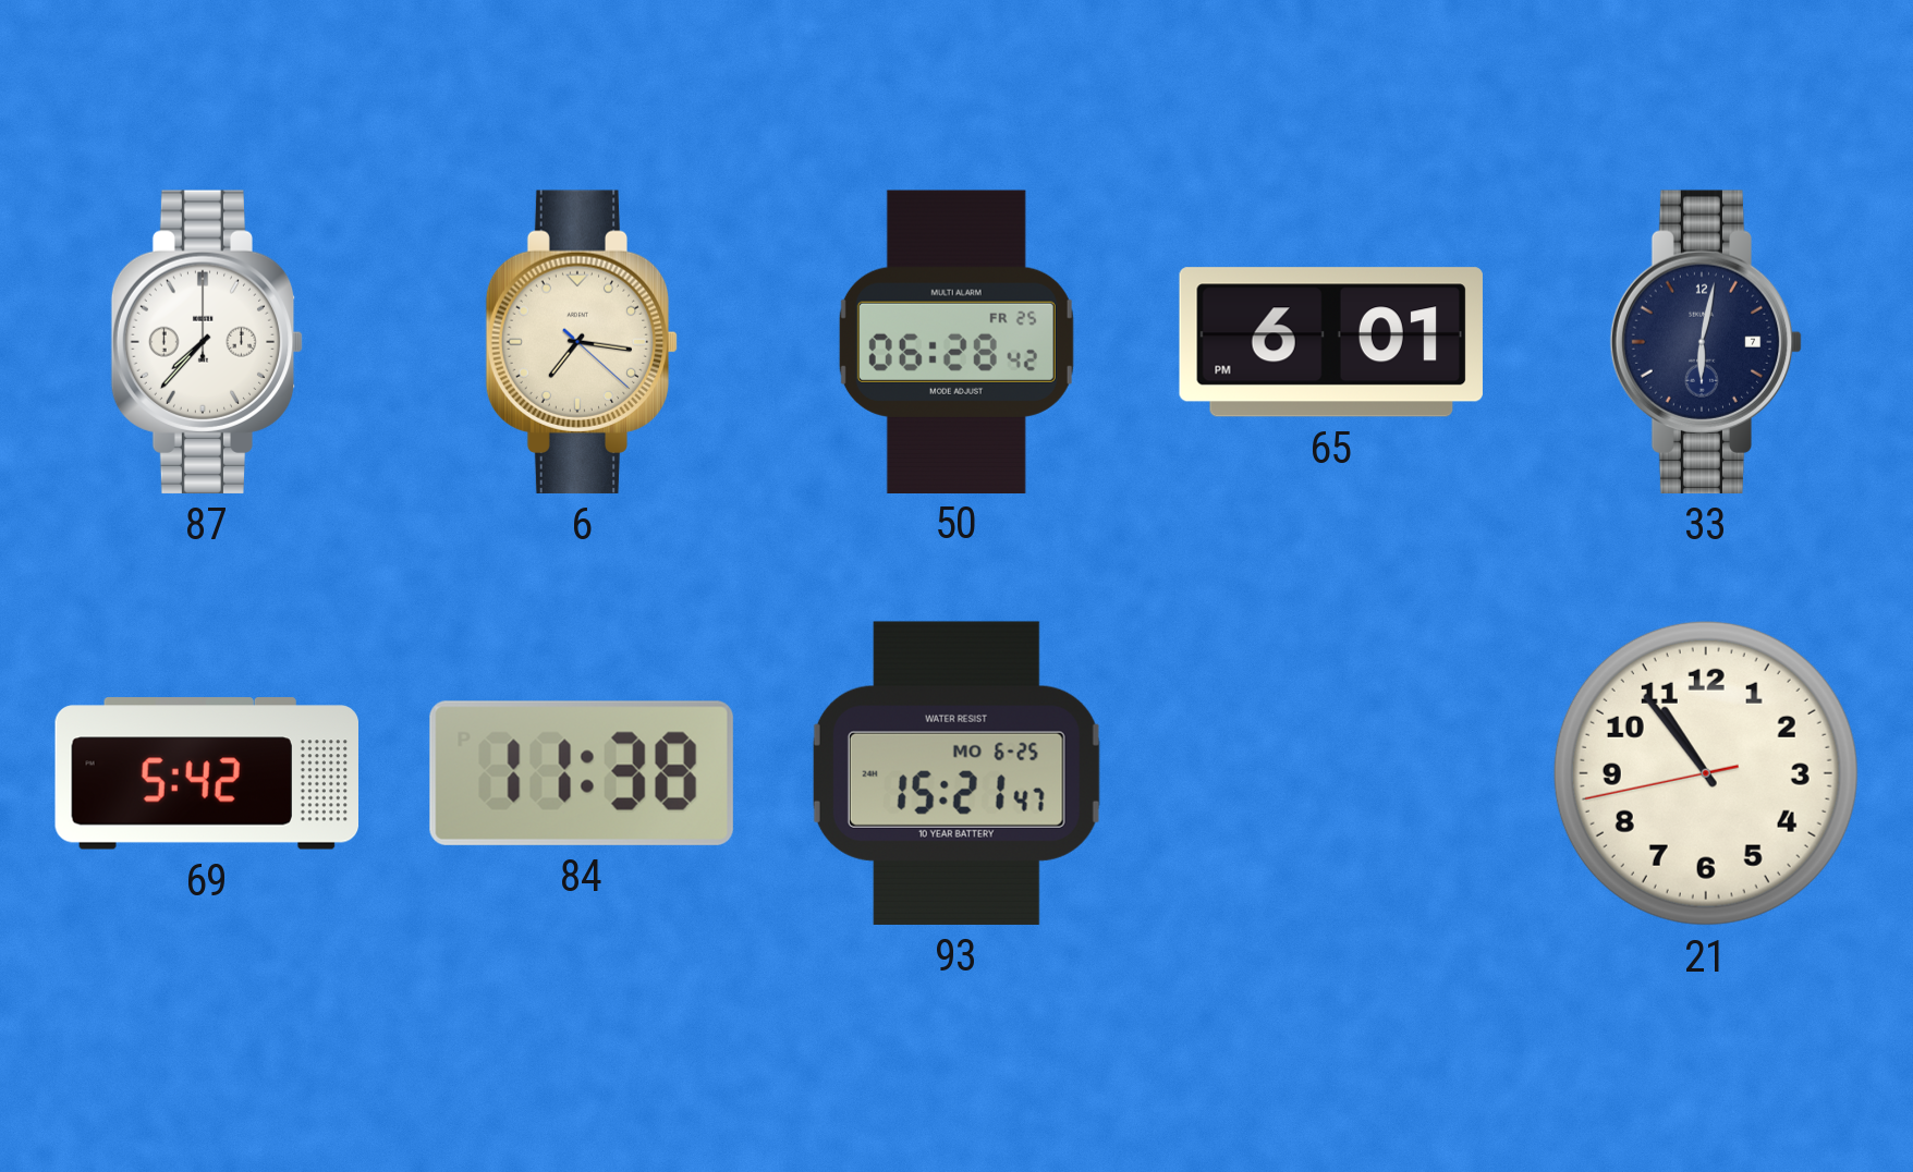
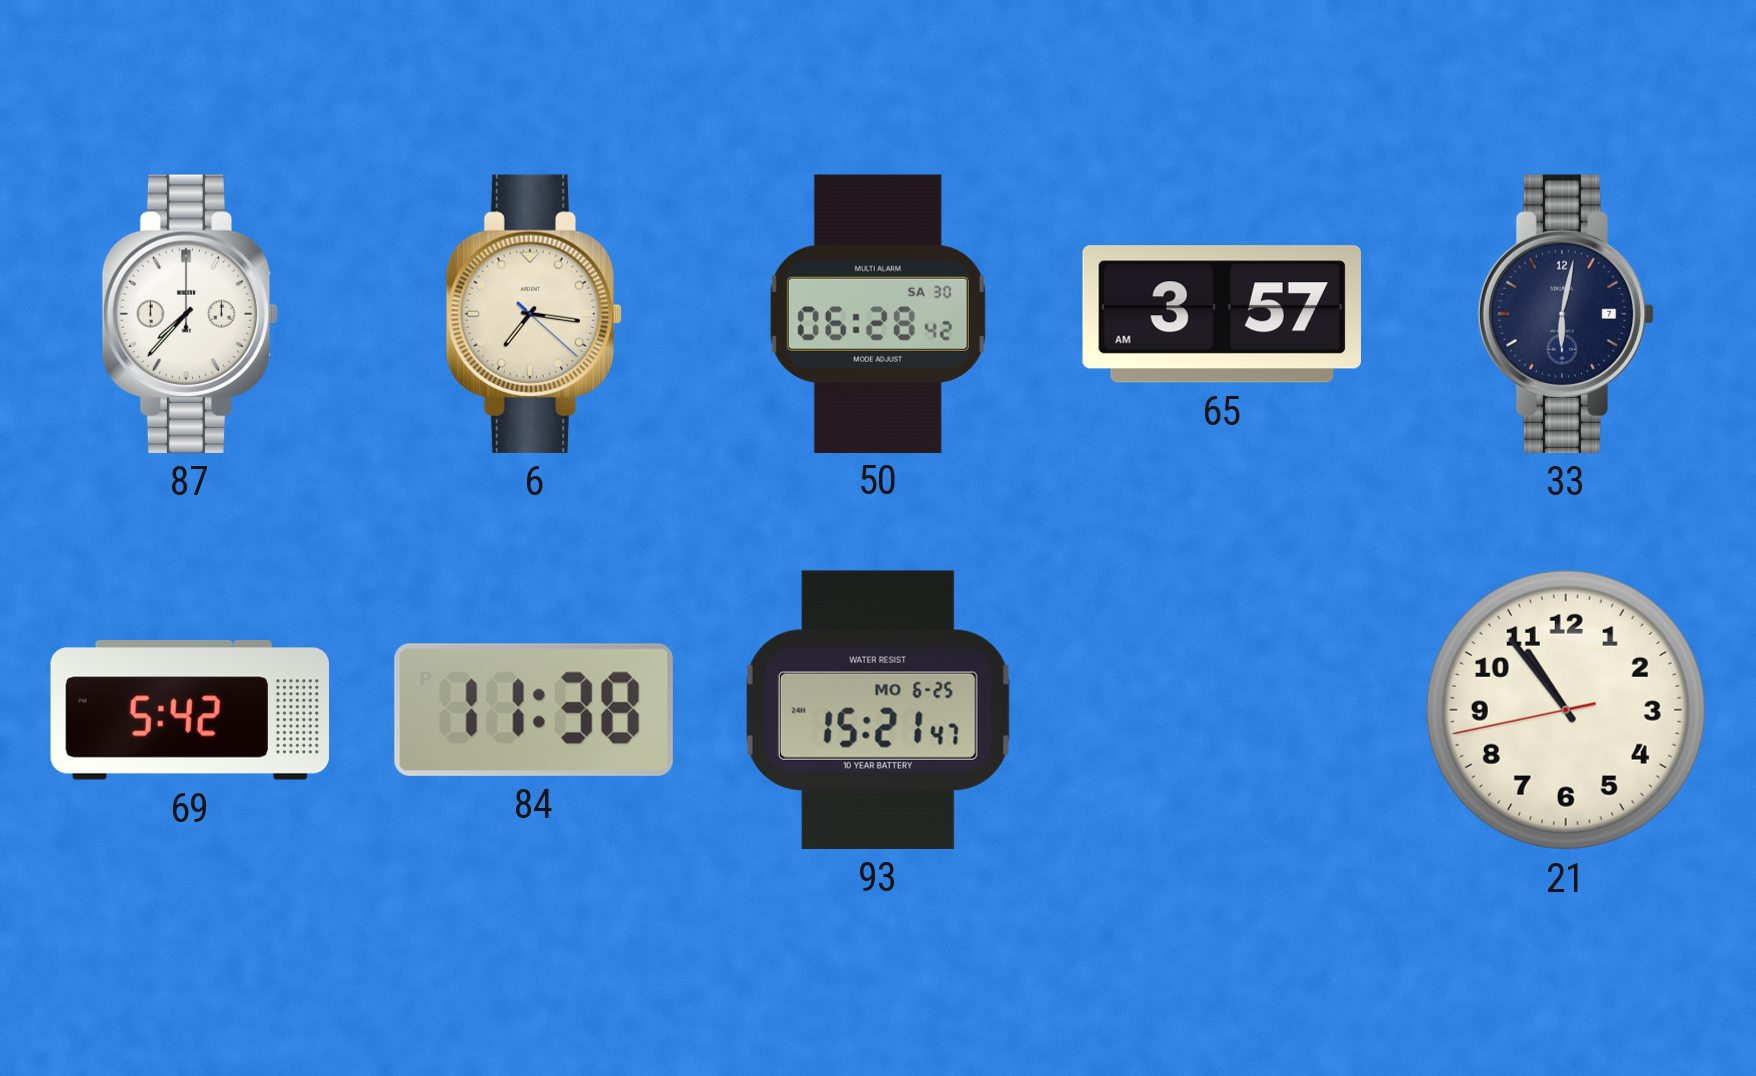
50 date: FR 25 -> SA 30 (878, 313)
65: 6:01 -> 3:57 (1222, 314)
